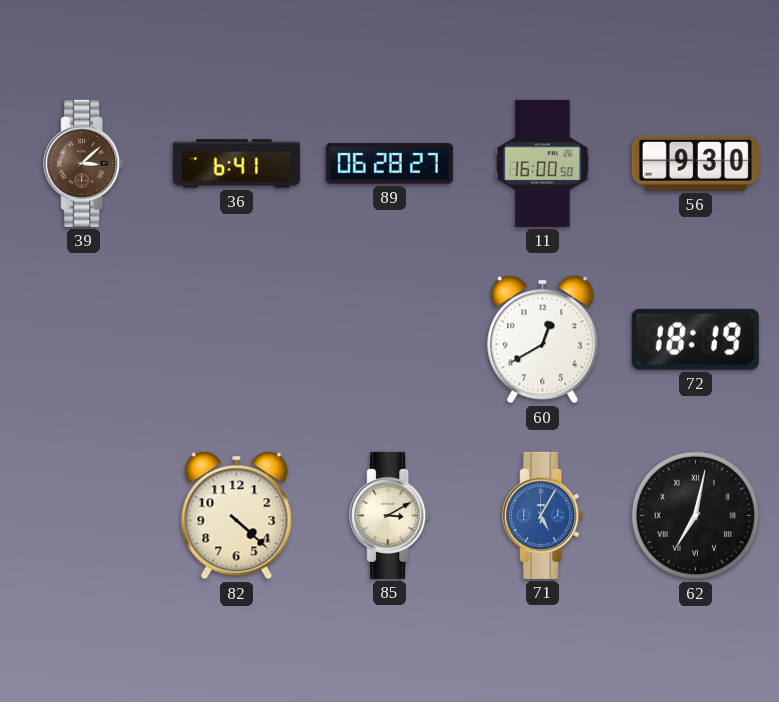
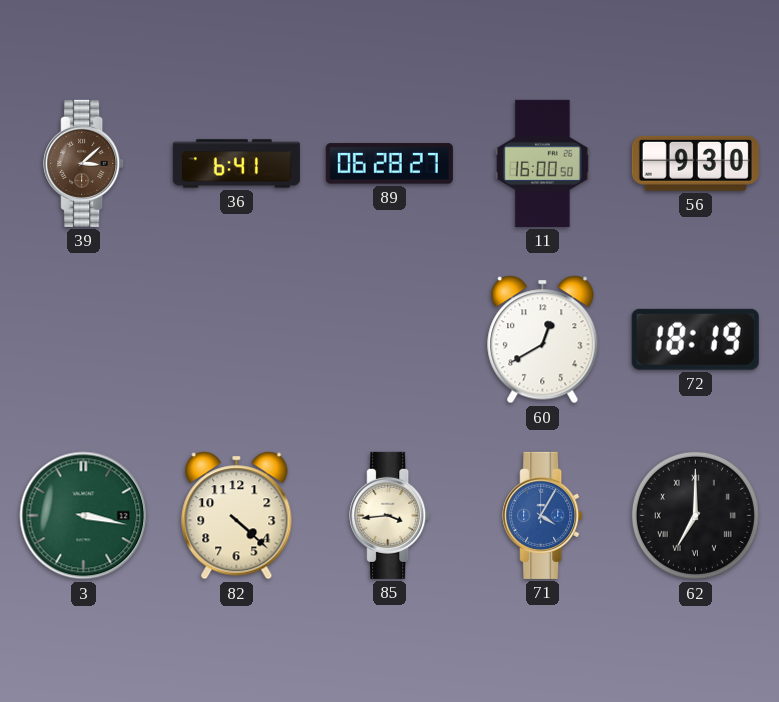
3: none -> 3:17 (84, 516)
85: 3:10 -> 3:44 (390, 515)
71: 5:05 -> 4:05 (543, 515)
62: 7:02 -> 7:00 (695, 515)
